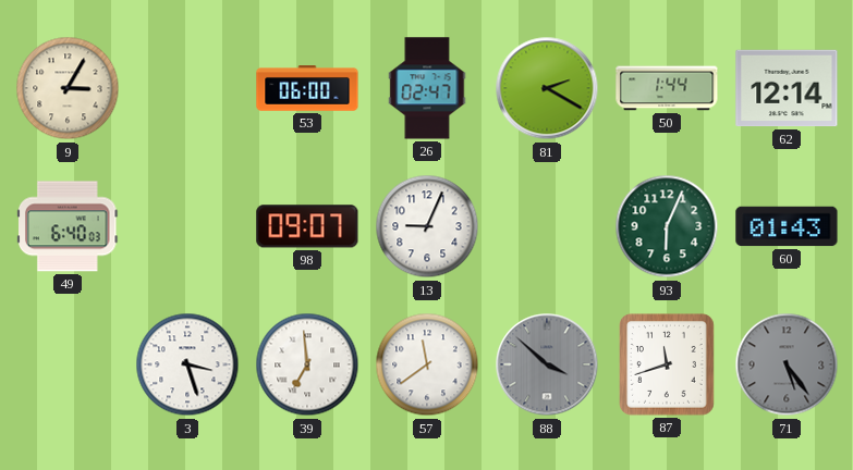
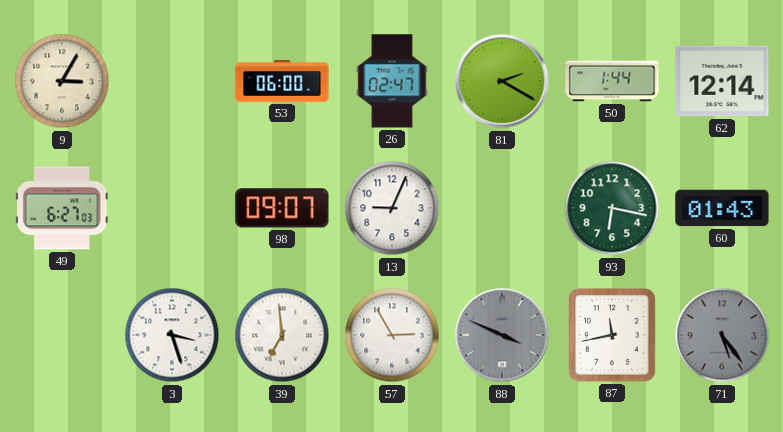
49: 6:40 -> 6:27 (63, 208)
93: 6:04 -> 6:17 (612, 208)
57: 11:39 -> 2:55 (392, 335)
88: 3:52 -> 3:49 (502, 335)
87: 11:42 -> 11:43 (613, 335)
